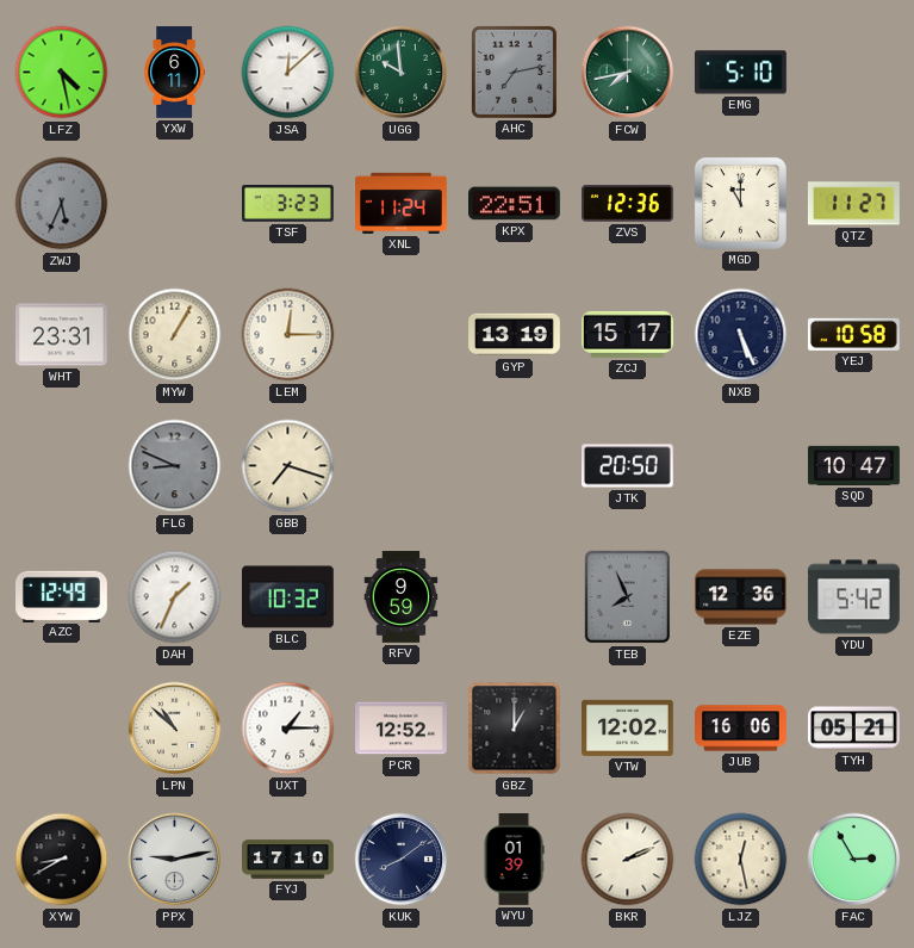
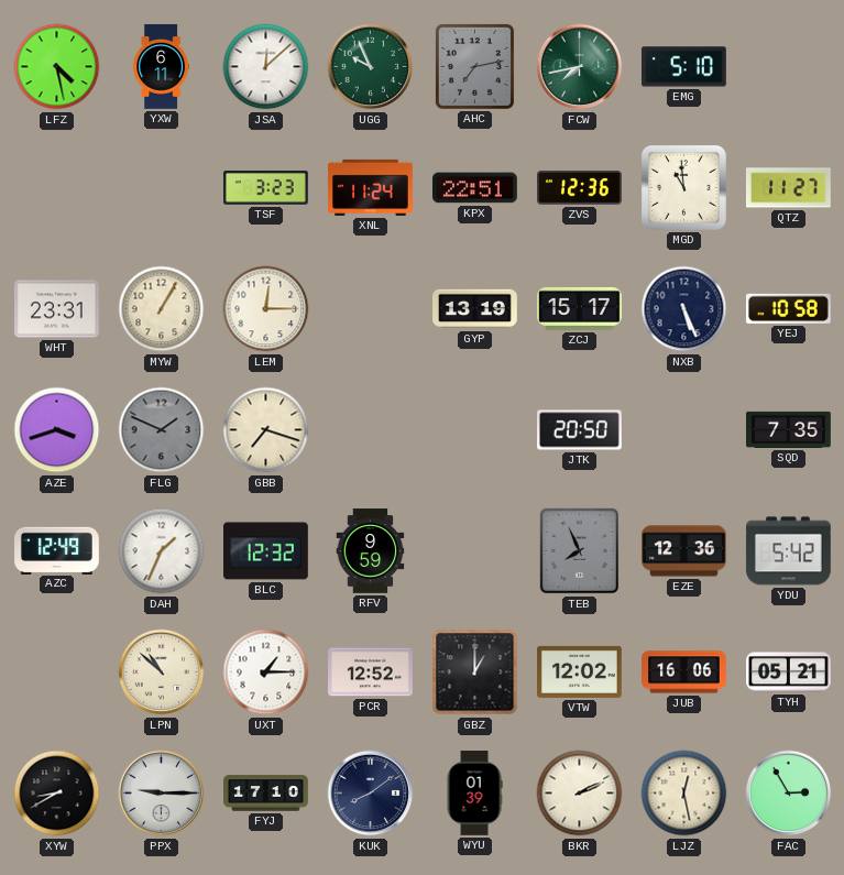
UGG: 9:59 -> 9:56 (371, 67)
ZWJ: 5:34 -> none (62, 204)
MGD: 11:00 -> 10:59 (683, 187)
AZE: none -> 3:42 (57, 430)
FLG: 8:49 -> 1:49 (162, 430)
SQD: 10:47 -> 7:35 (789, 429)
BLC: 10:32 -> 12:32 (266, 551)
PPX: 9:13 -> 9:15 (162, 794)
